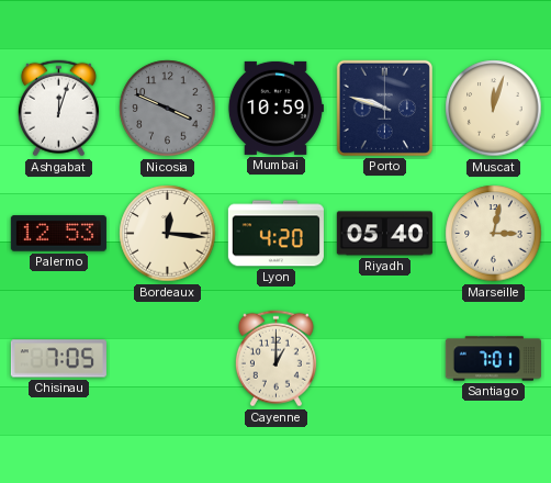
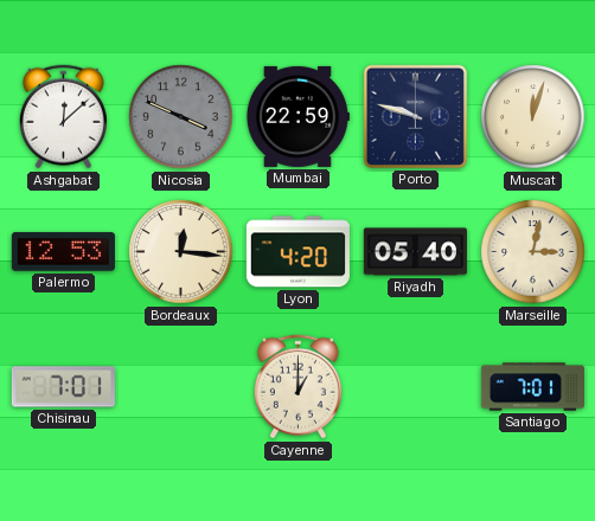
Ashgabat: 12:03 -> 12:08 (63, 117)
Mumbai: 10:59 -> 22:59 (297, 116)
Chisinau: 7:05 -> 7:01 (63, 387)
